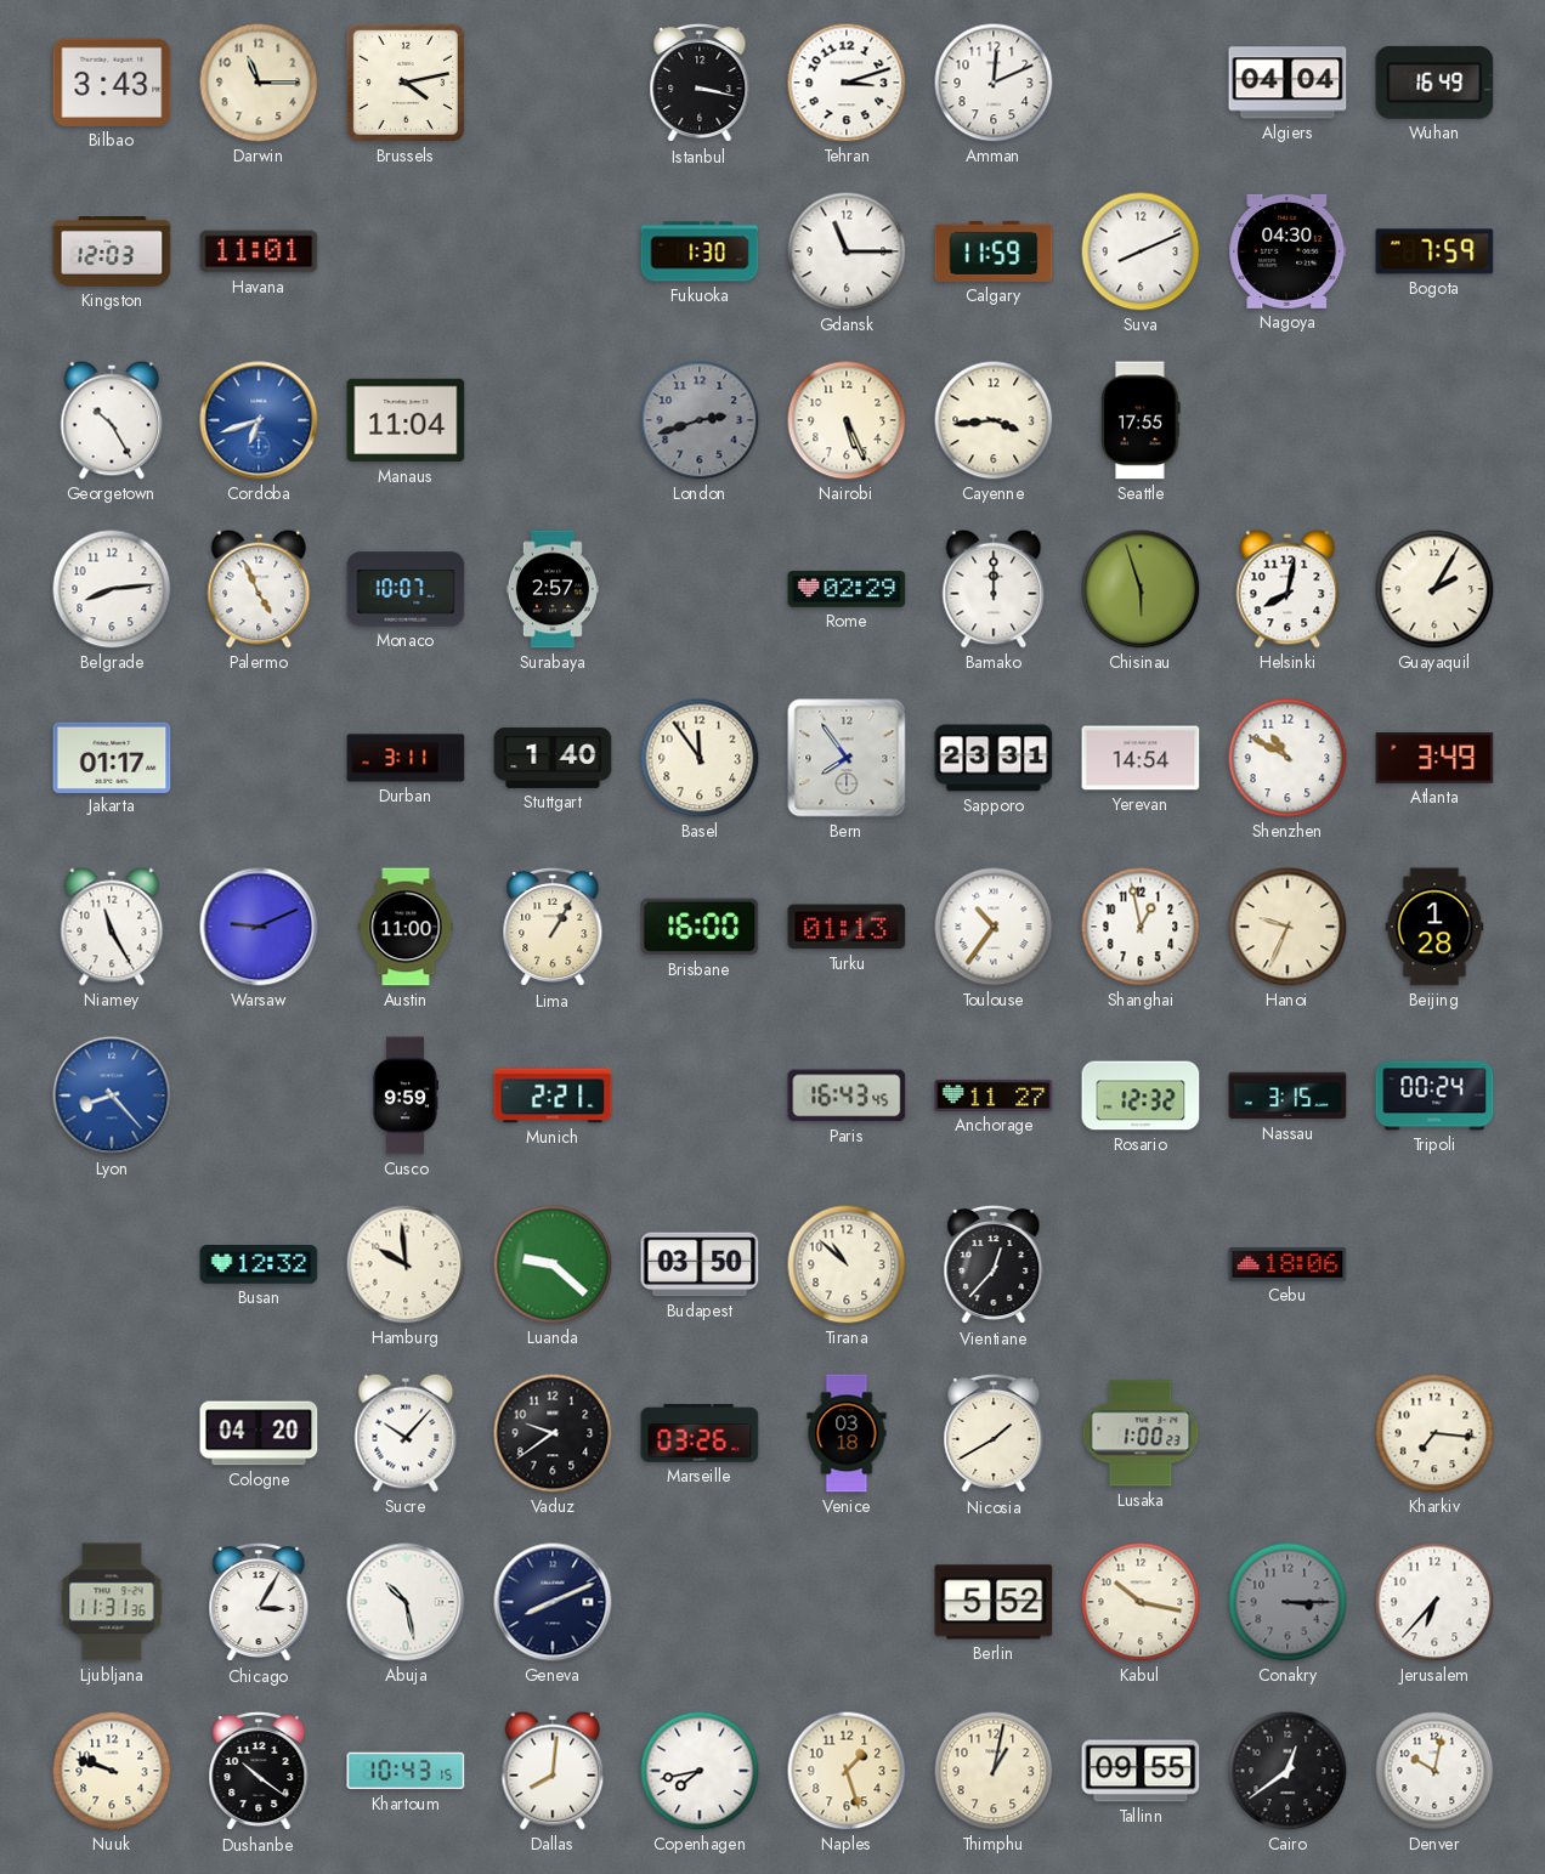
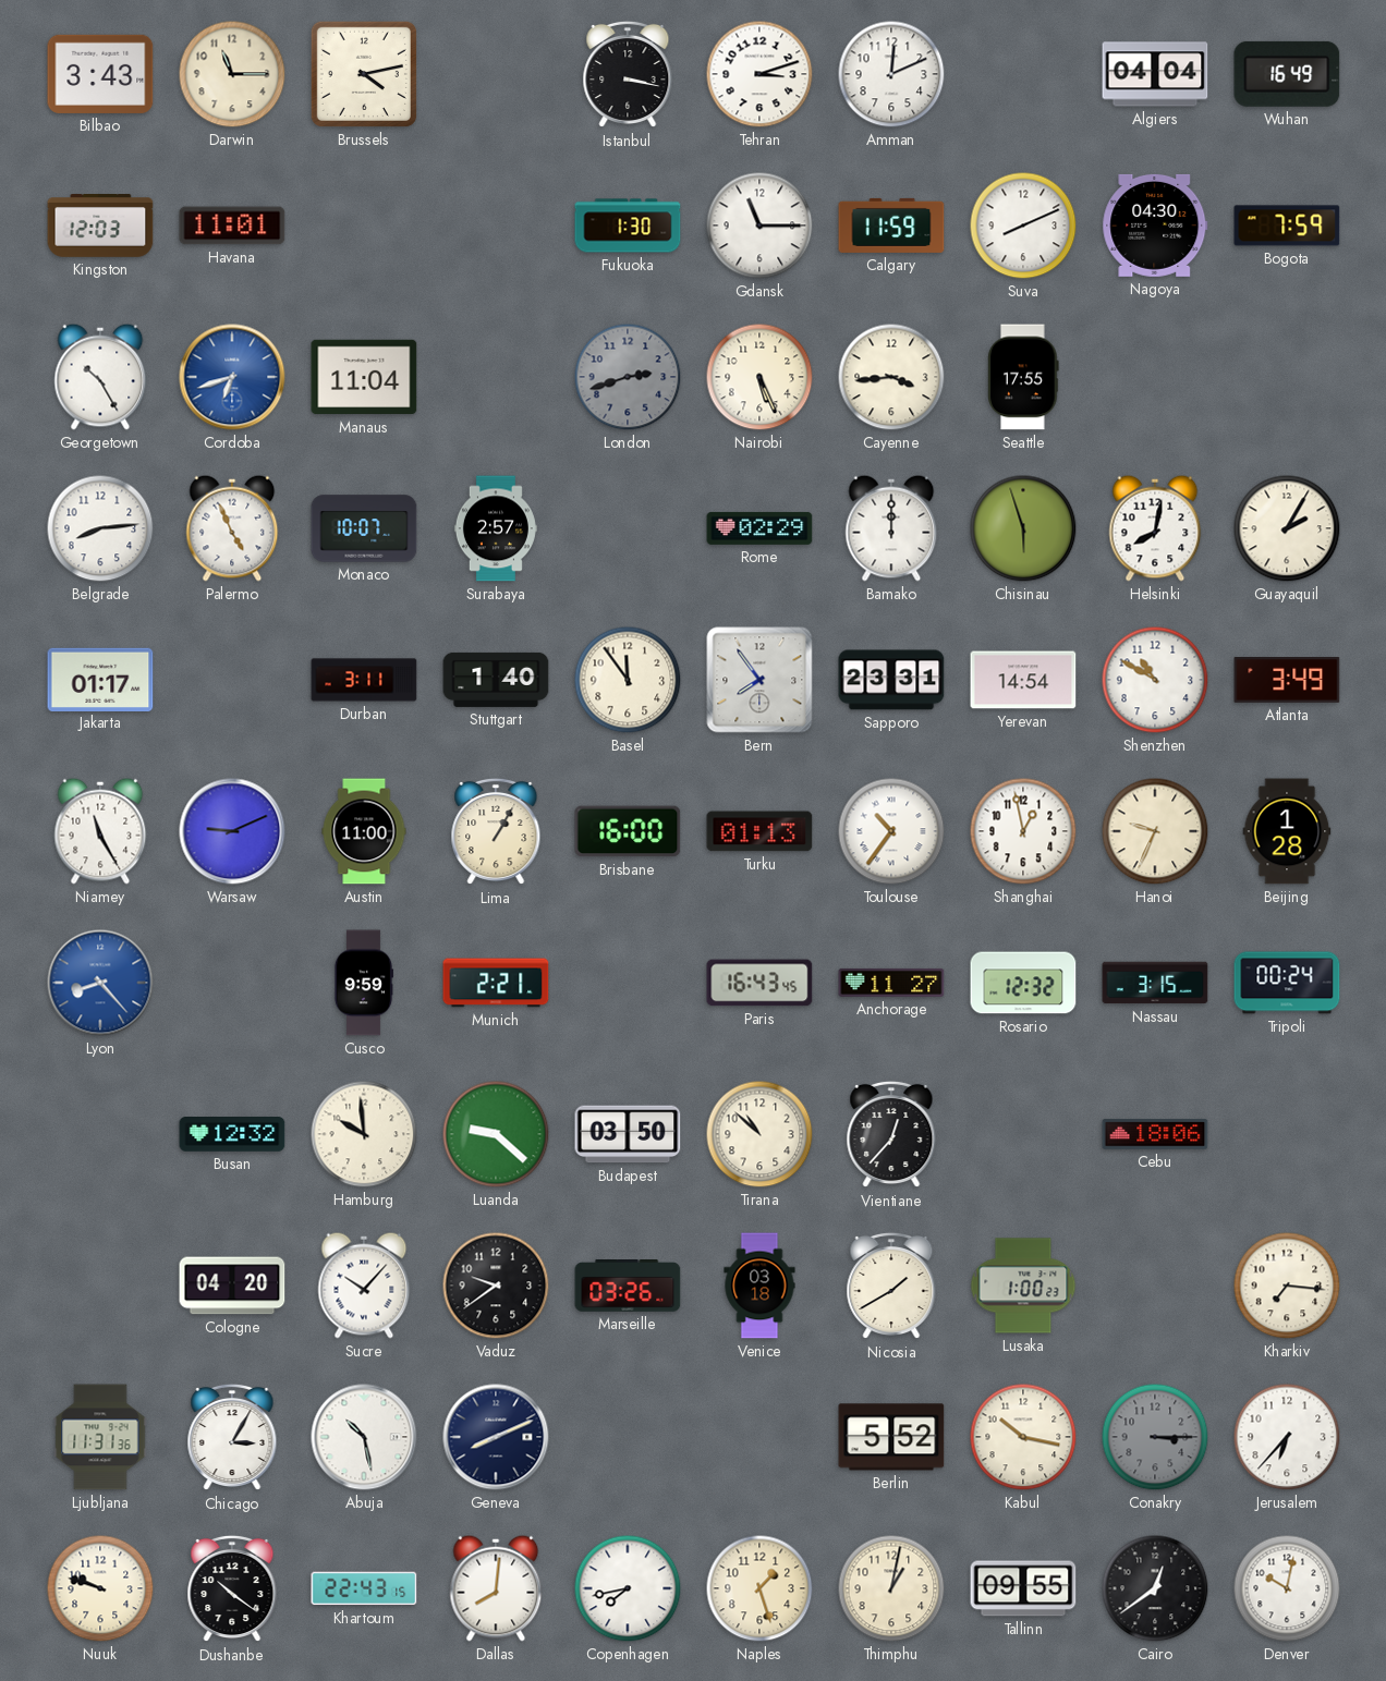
Khartoum: 10:43 -> 22:43 (364, 1588)
